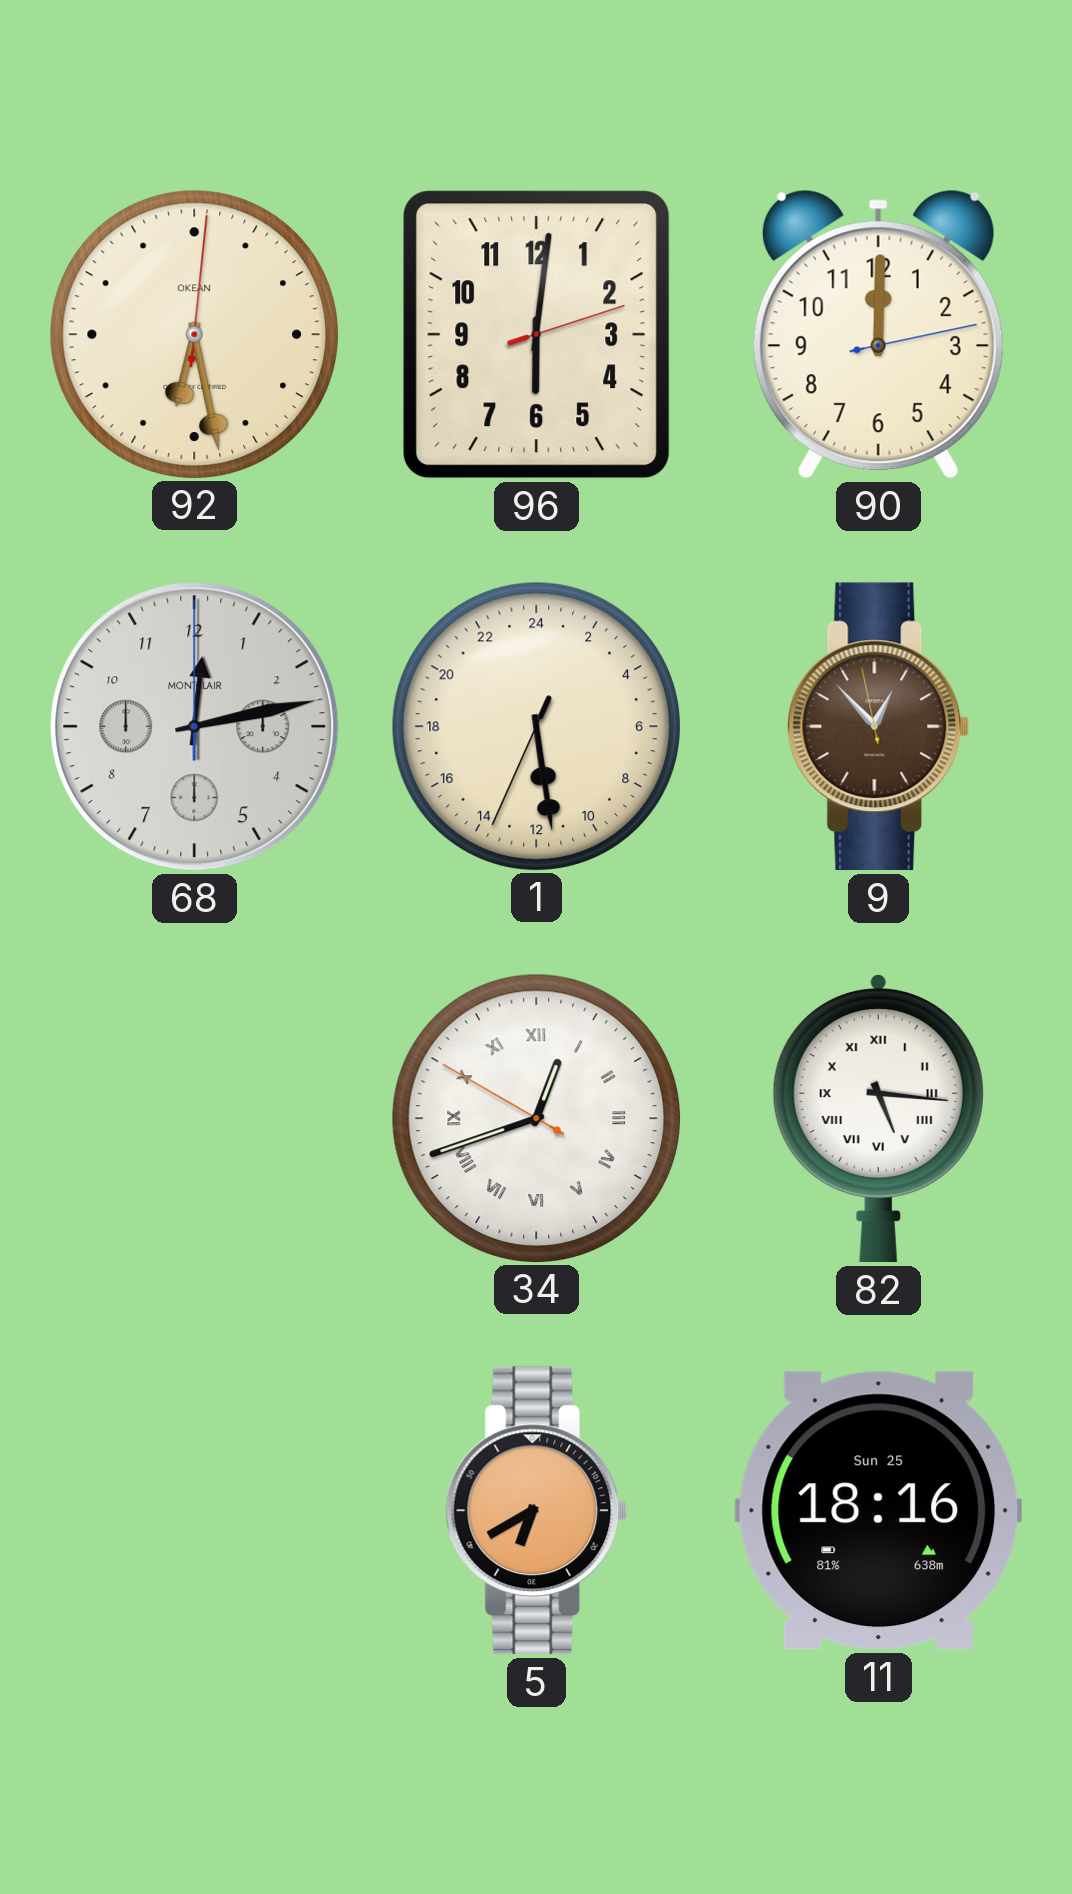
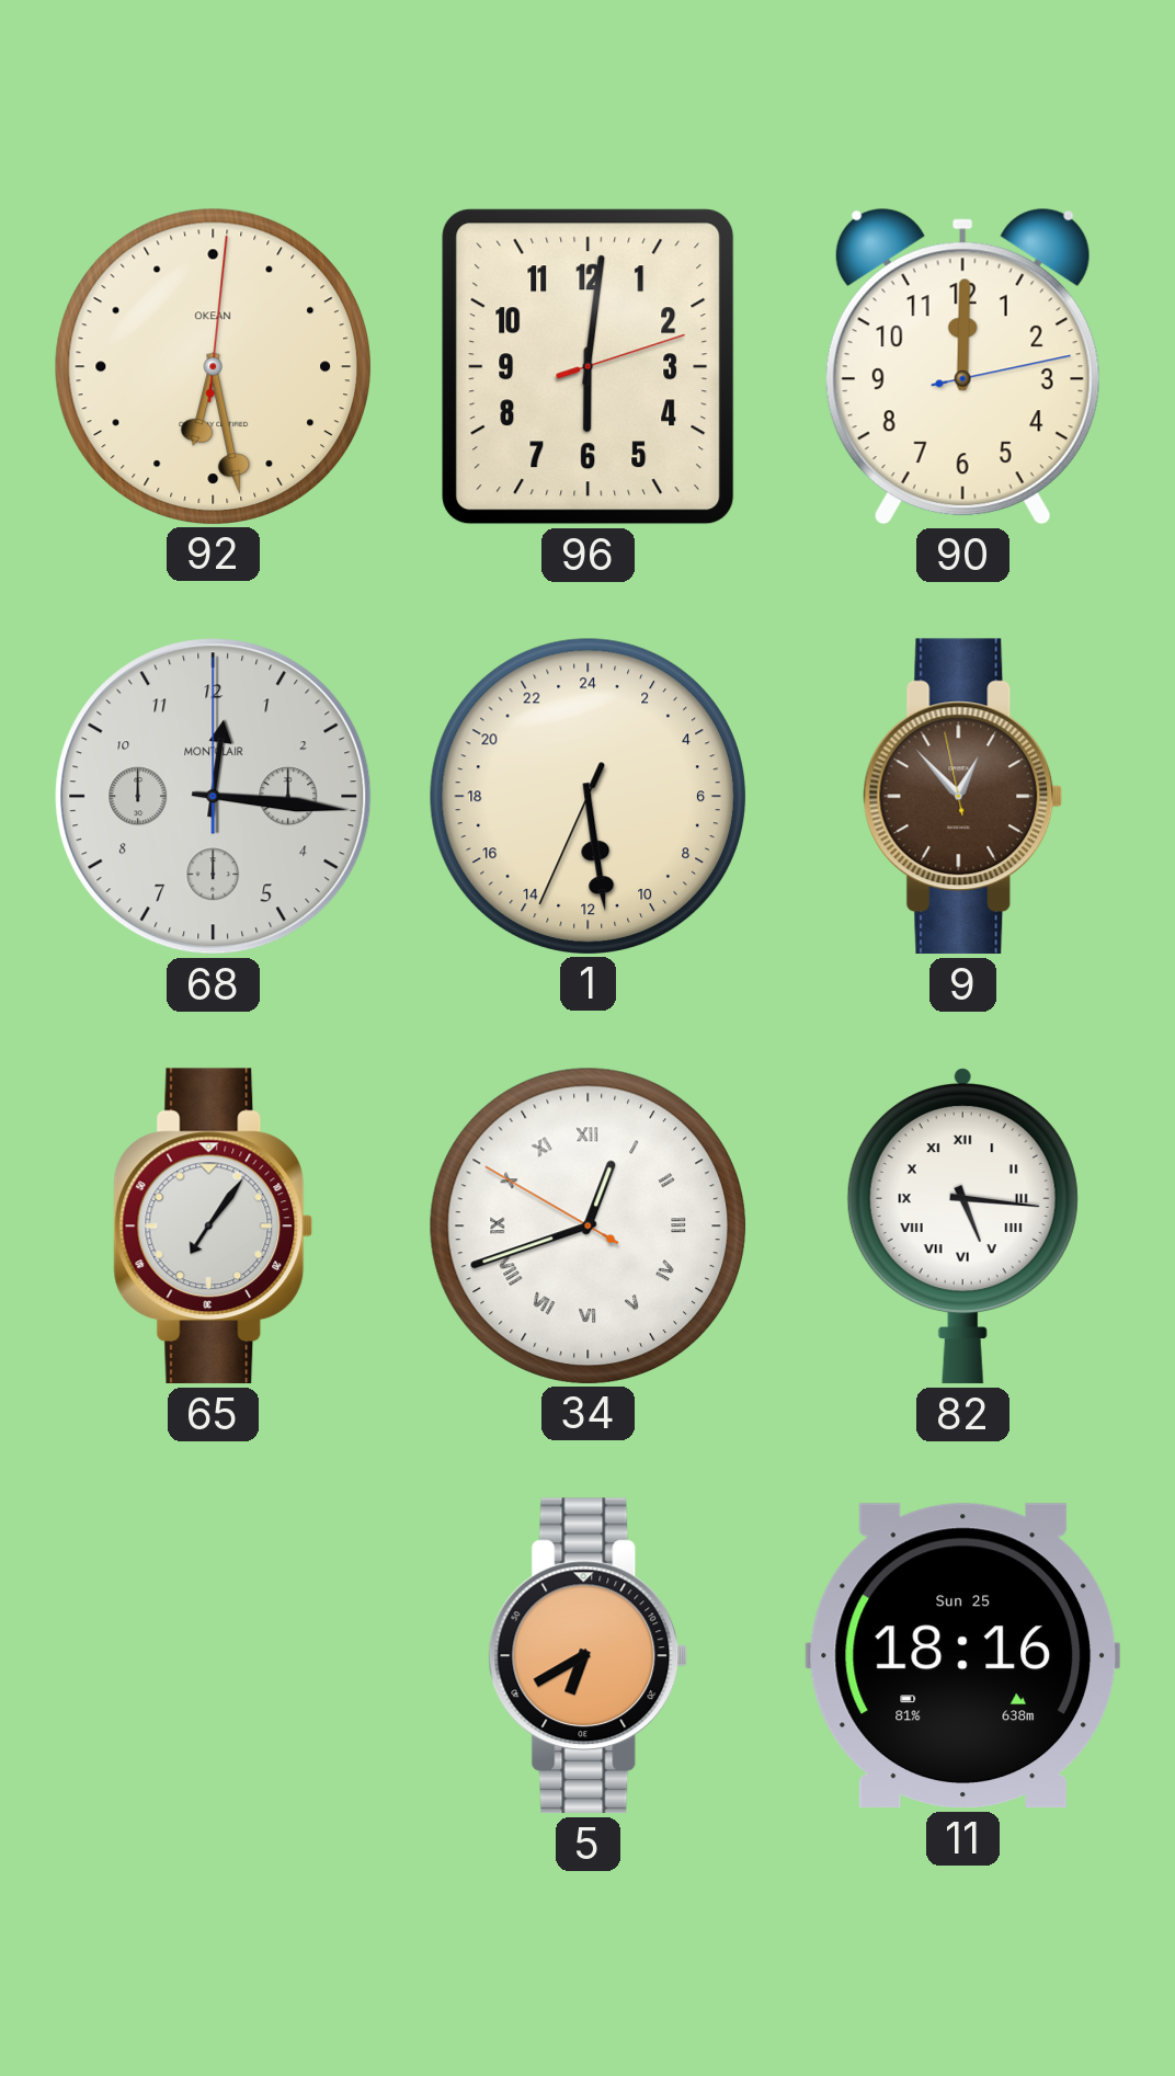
68: 12:13 -> 12:16 (214, 797)
65: none -> 7:06 (214, 1227)
